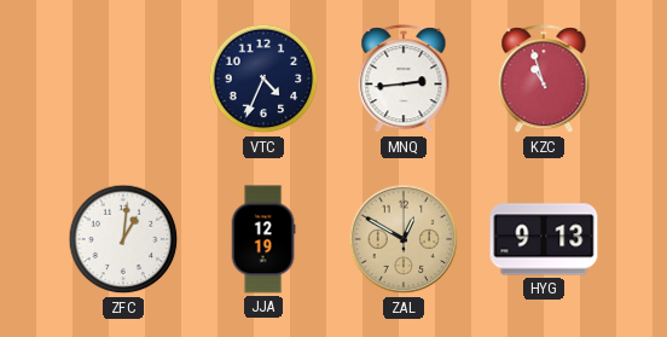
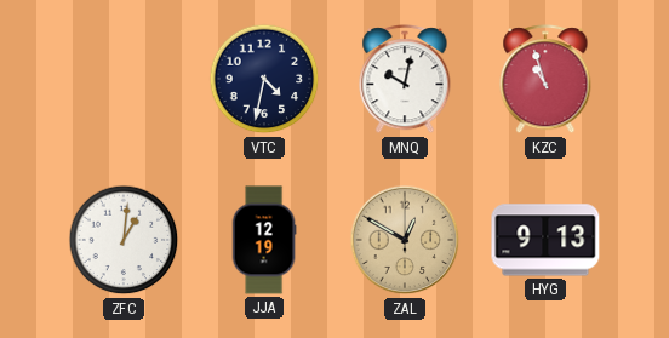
VTC: 4:34 -> 4:32 (264, 79)
MNQ: 2:44 -> 10:02 (405, 80)
